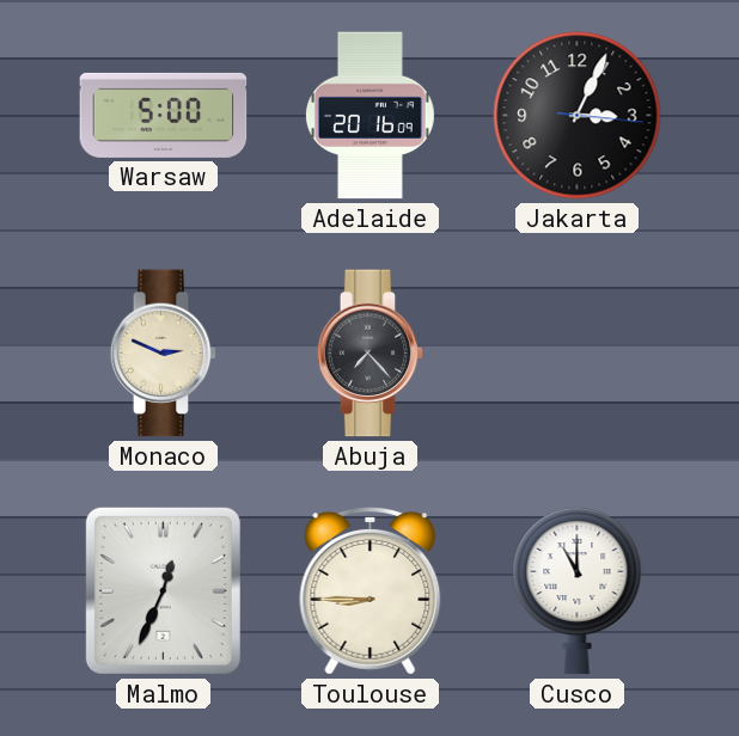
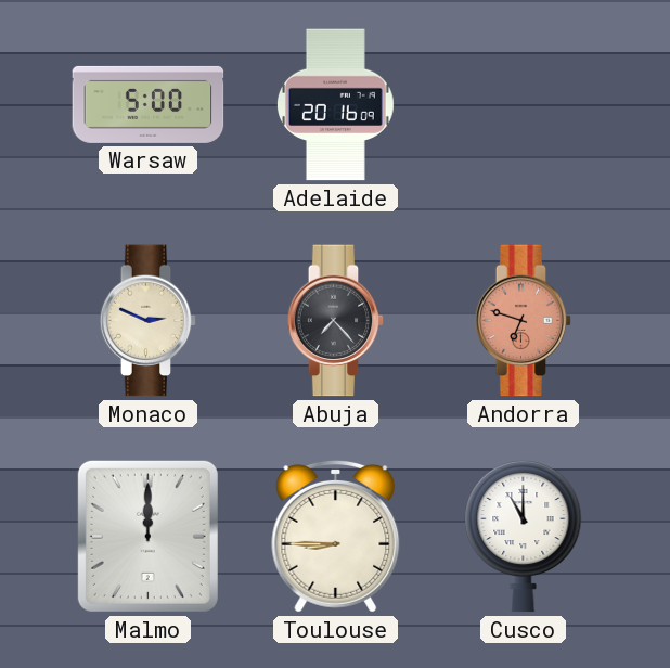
Jakarta: 3:04 -> none (578, 116)
Andorra: none -> 6:48 (524, 321)
Malmo: 12:34 -> 12:00 (147, 536)
